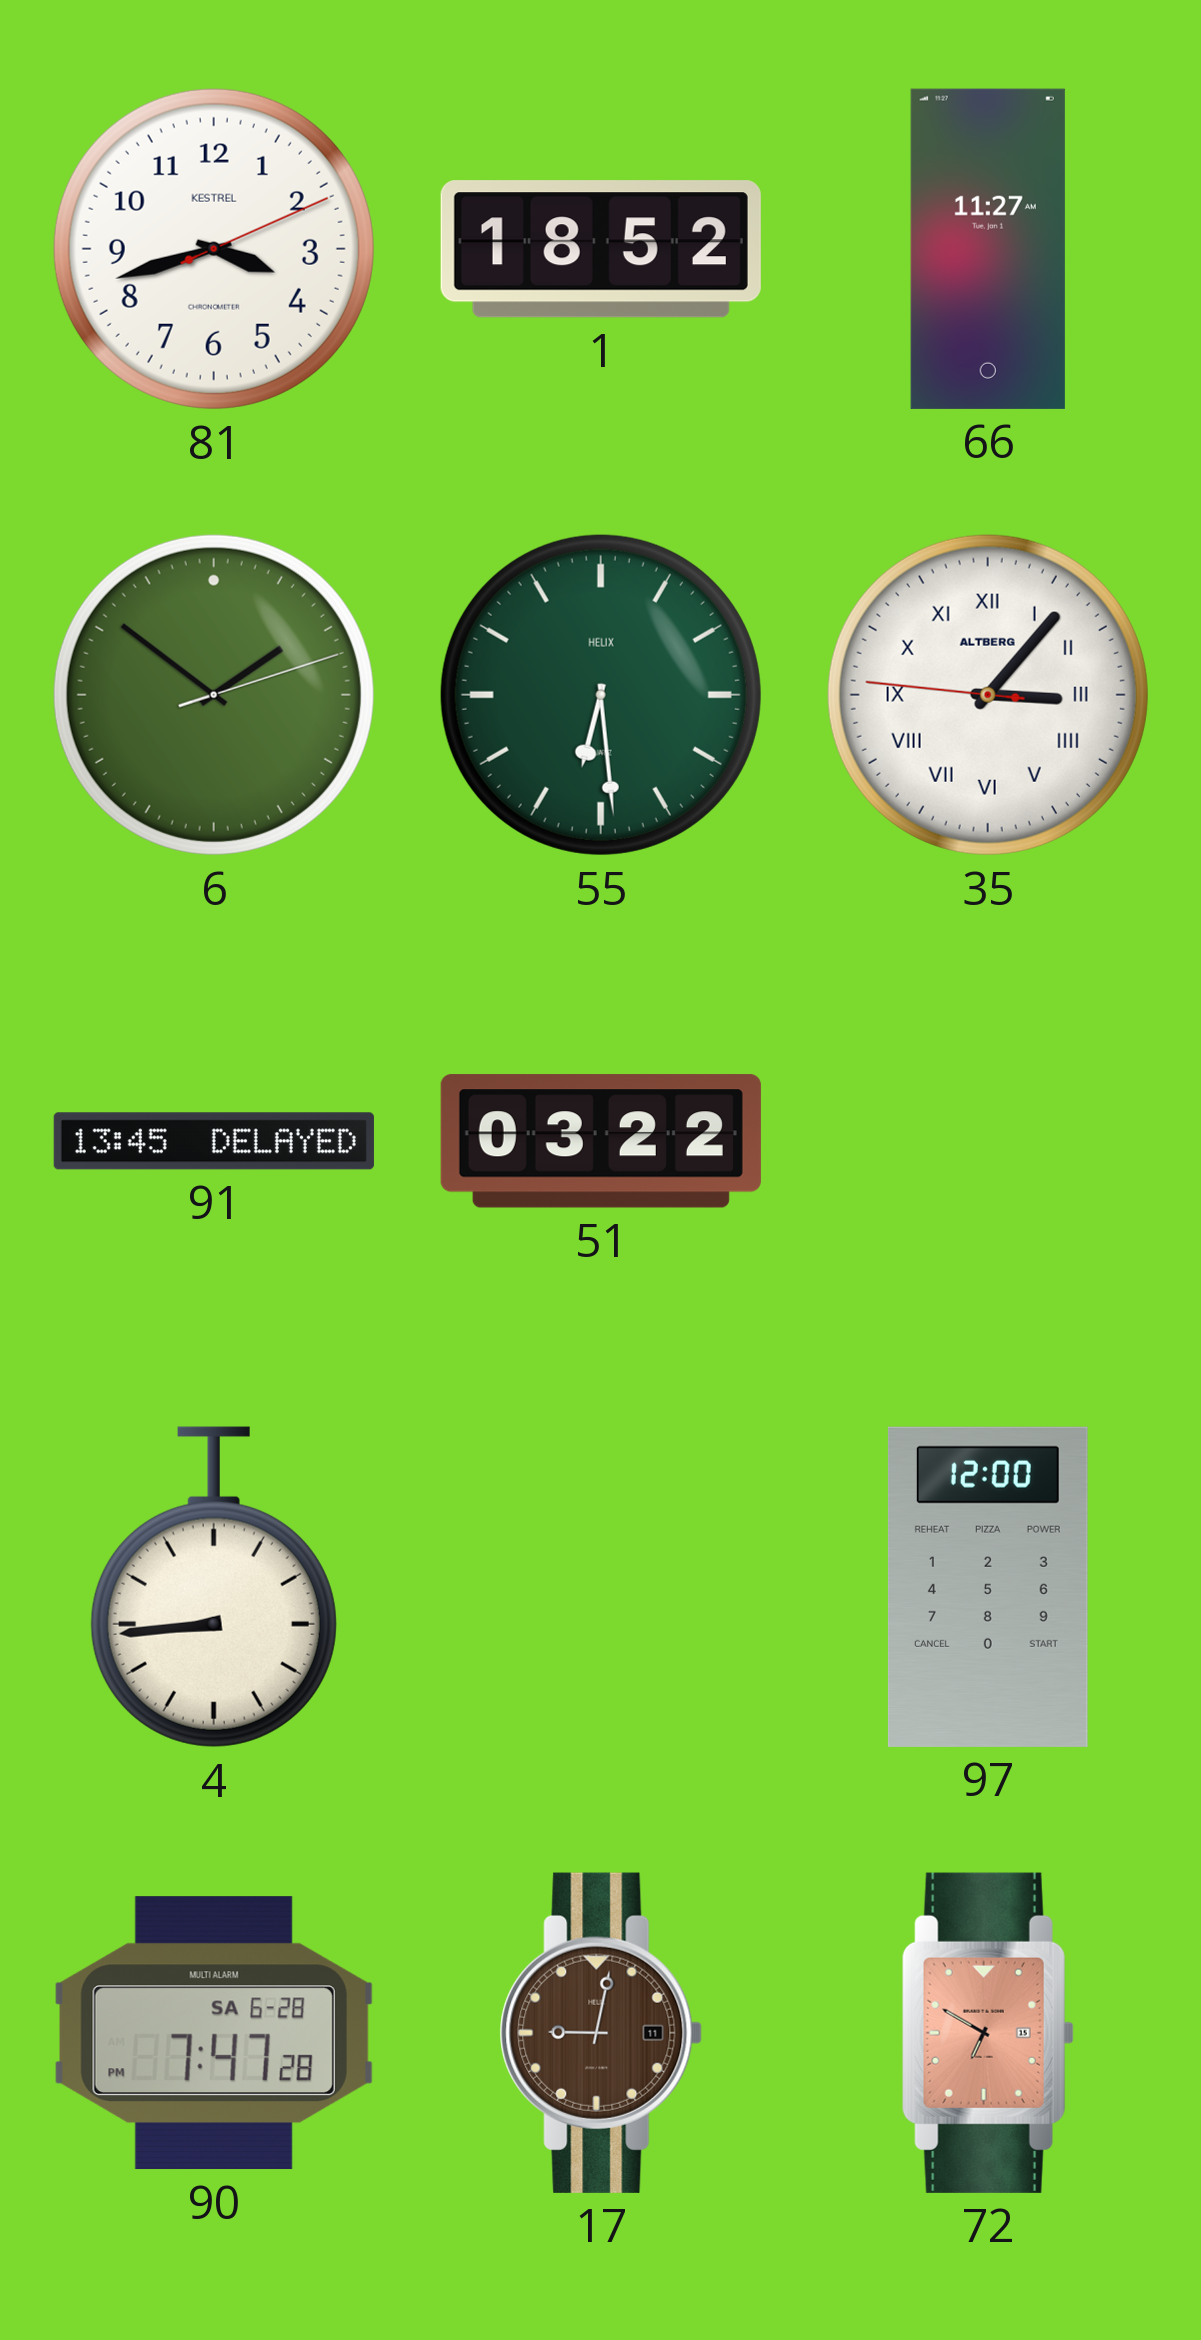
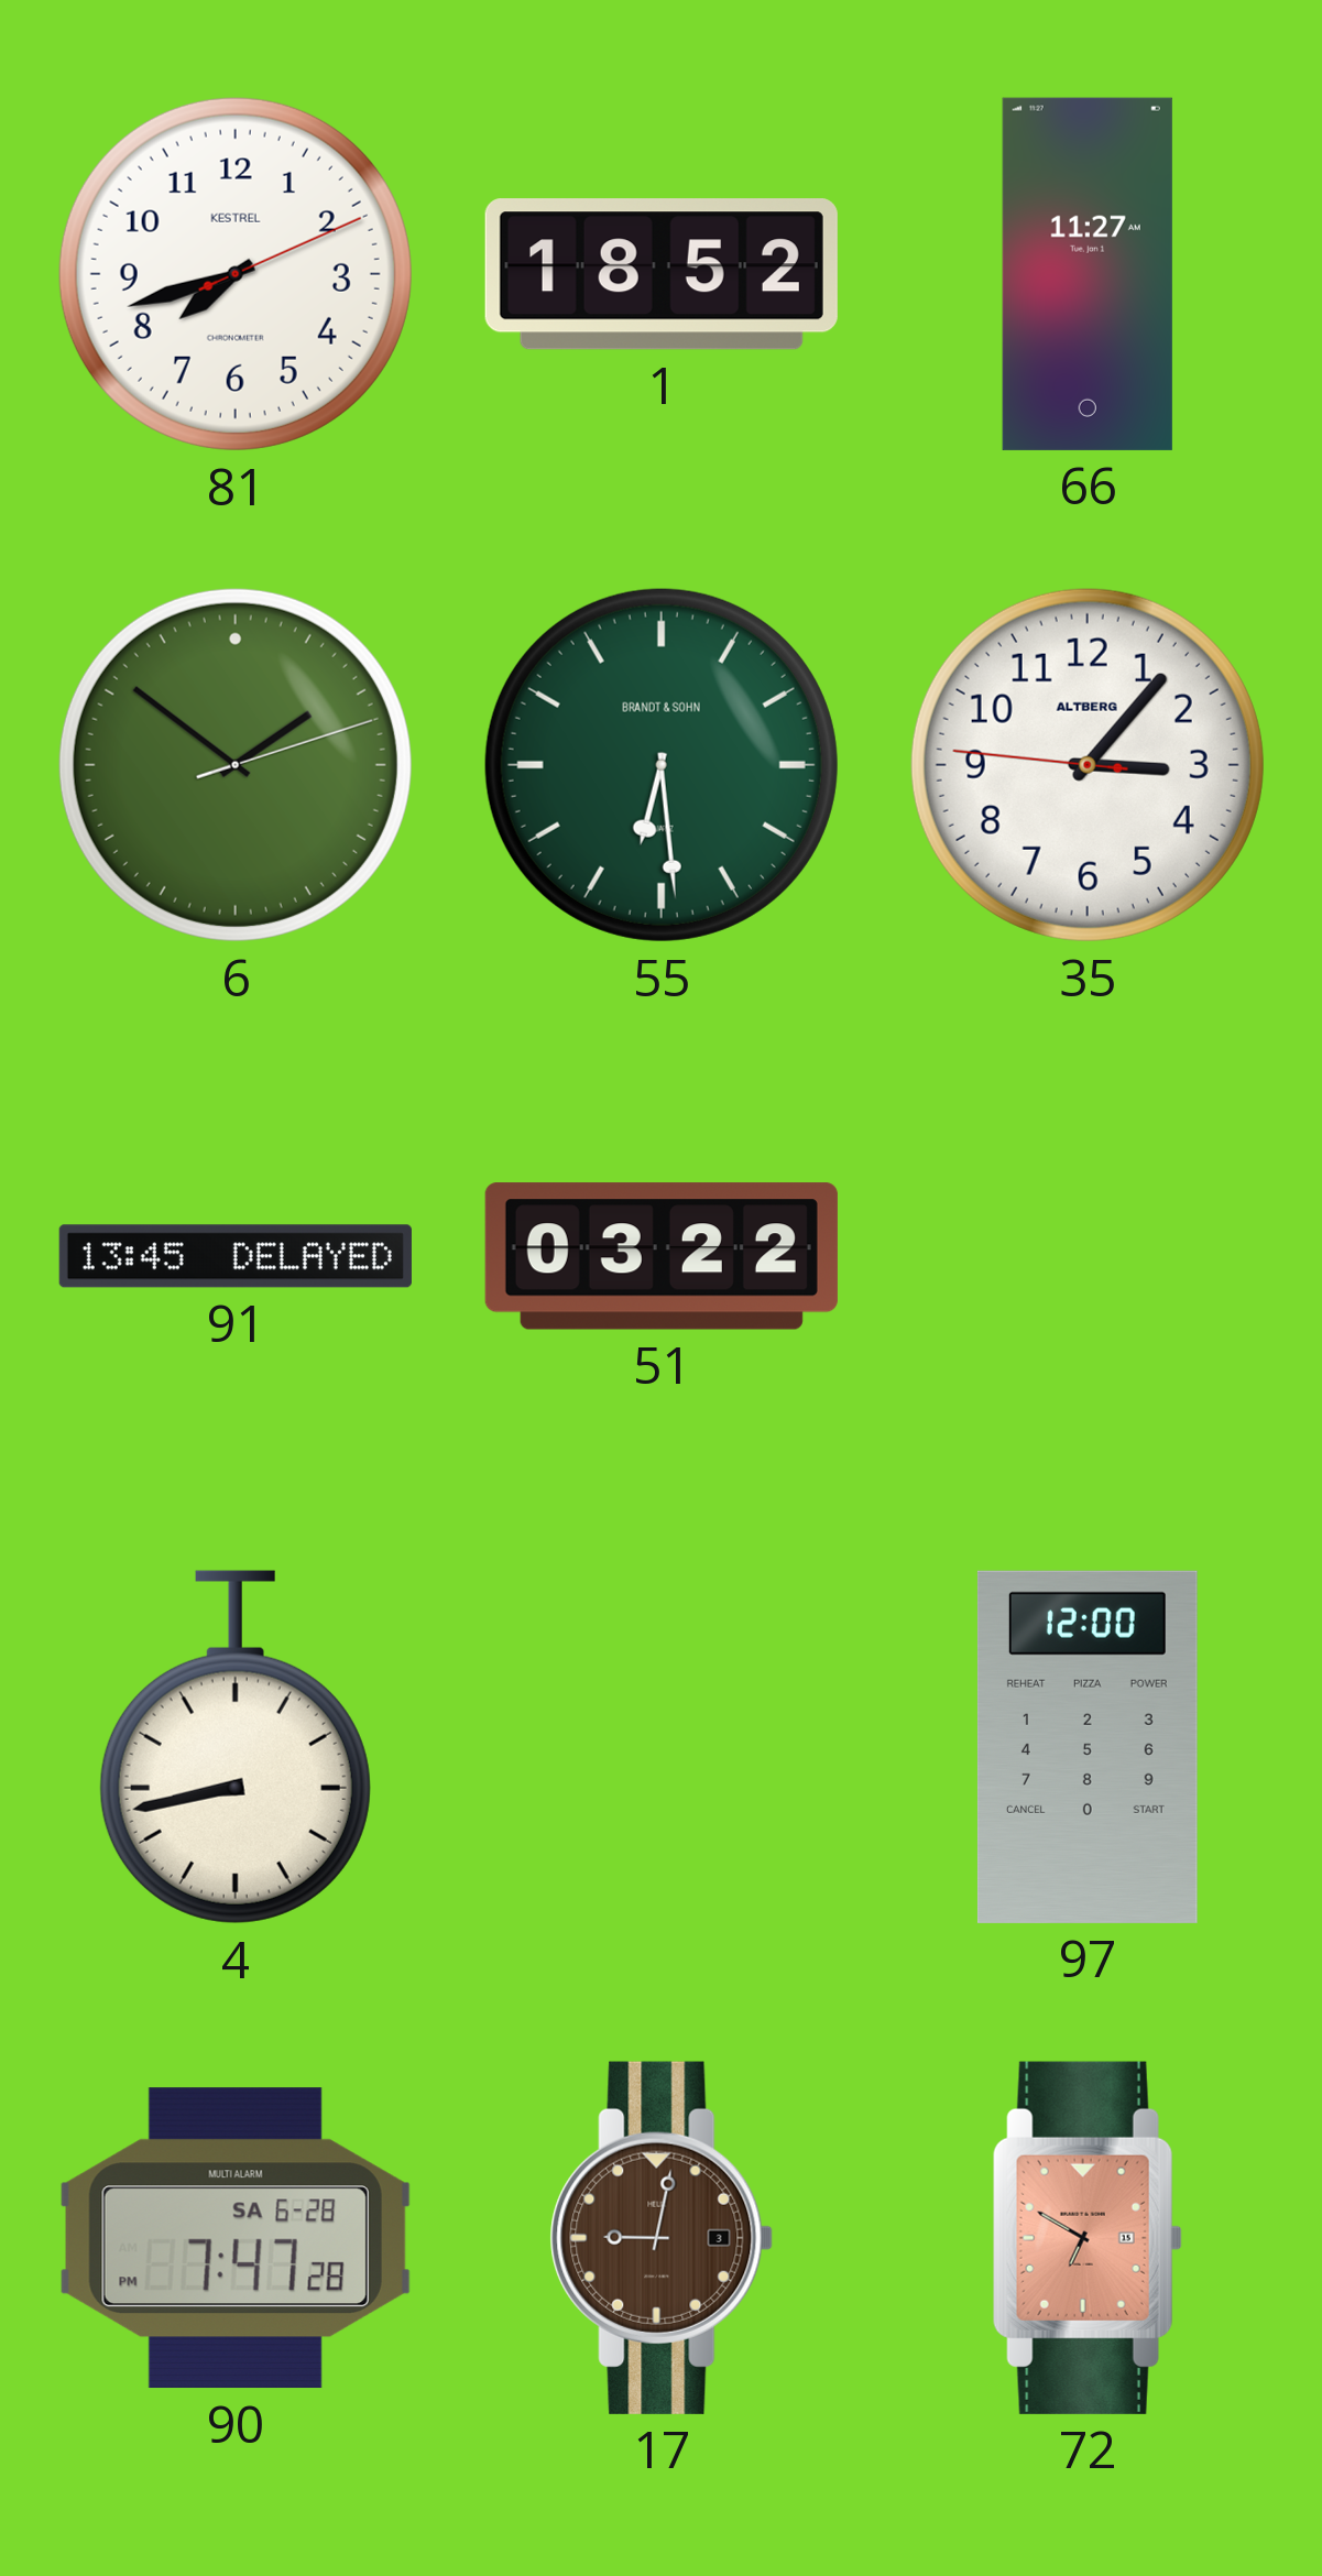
81: 3:42 -> 7:42 (236, 274)
55 brand: HELIX -> BRANDT & SOHN (662, 765)
35 numerals: Roman -> Arabic (1088, 765)
4: 8:44 -> 8:43 (236, 1747)
17 date: 11 -> 3 (662, 2238)
